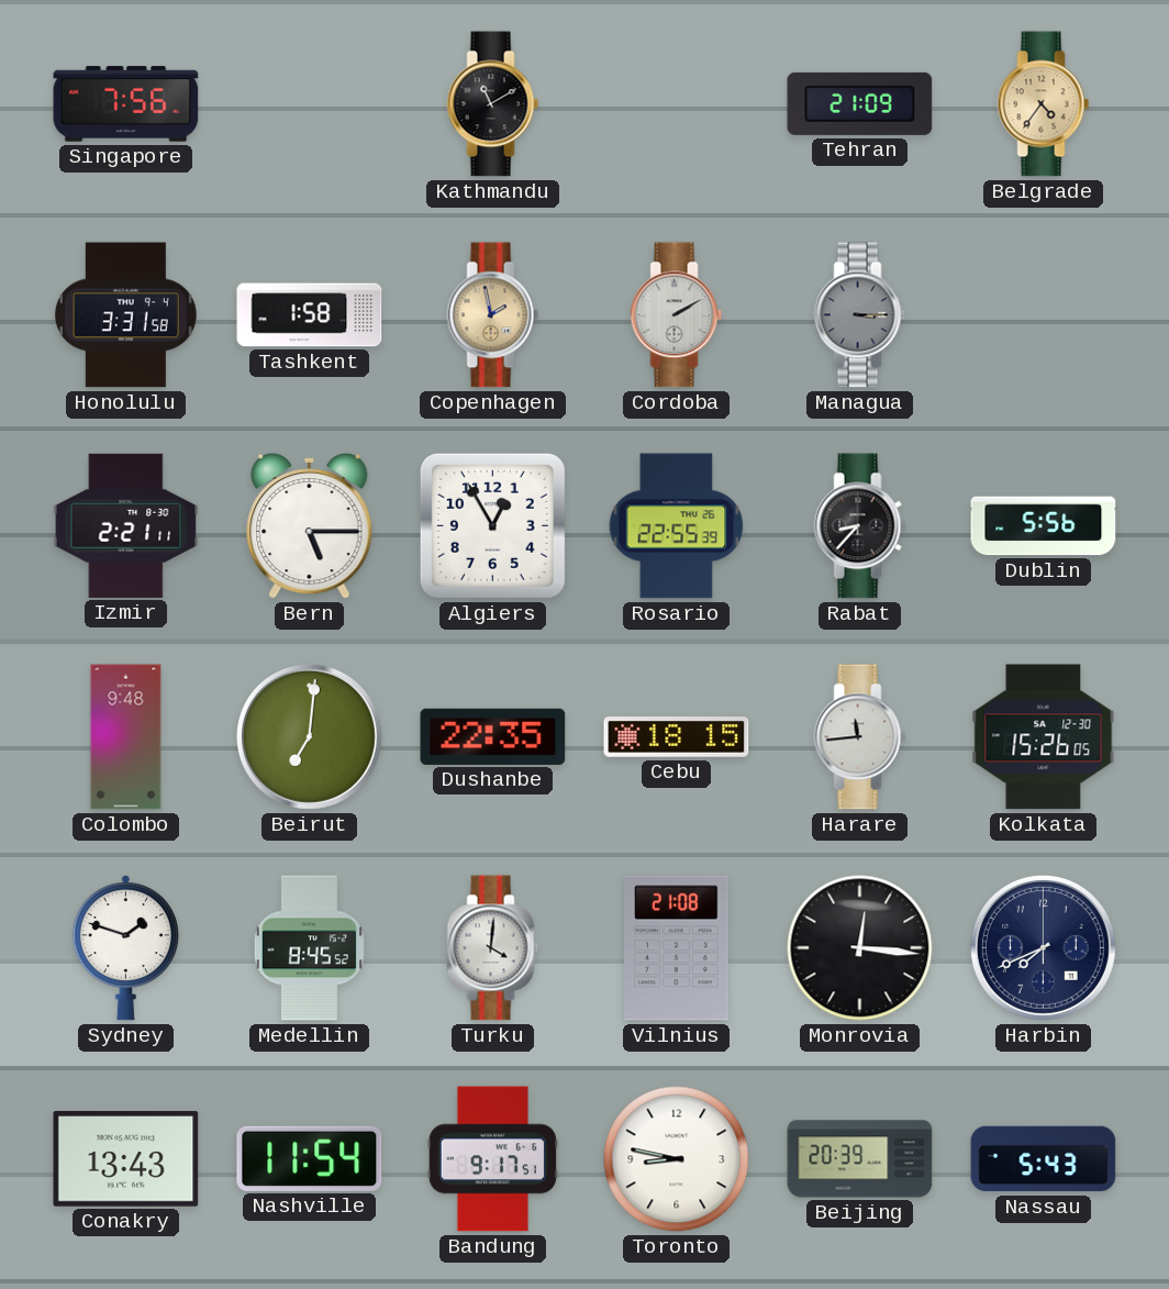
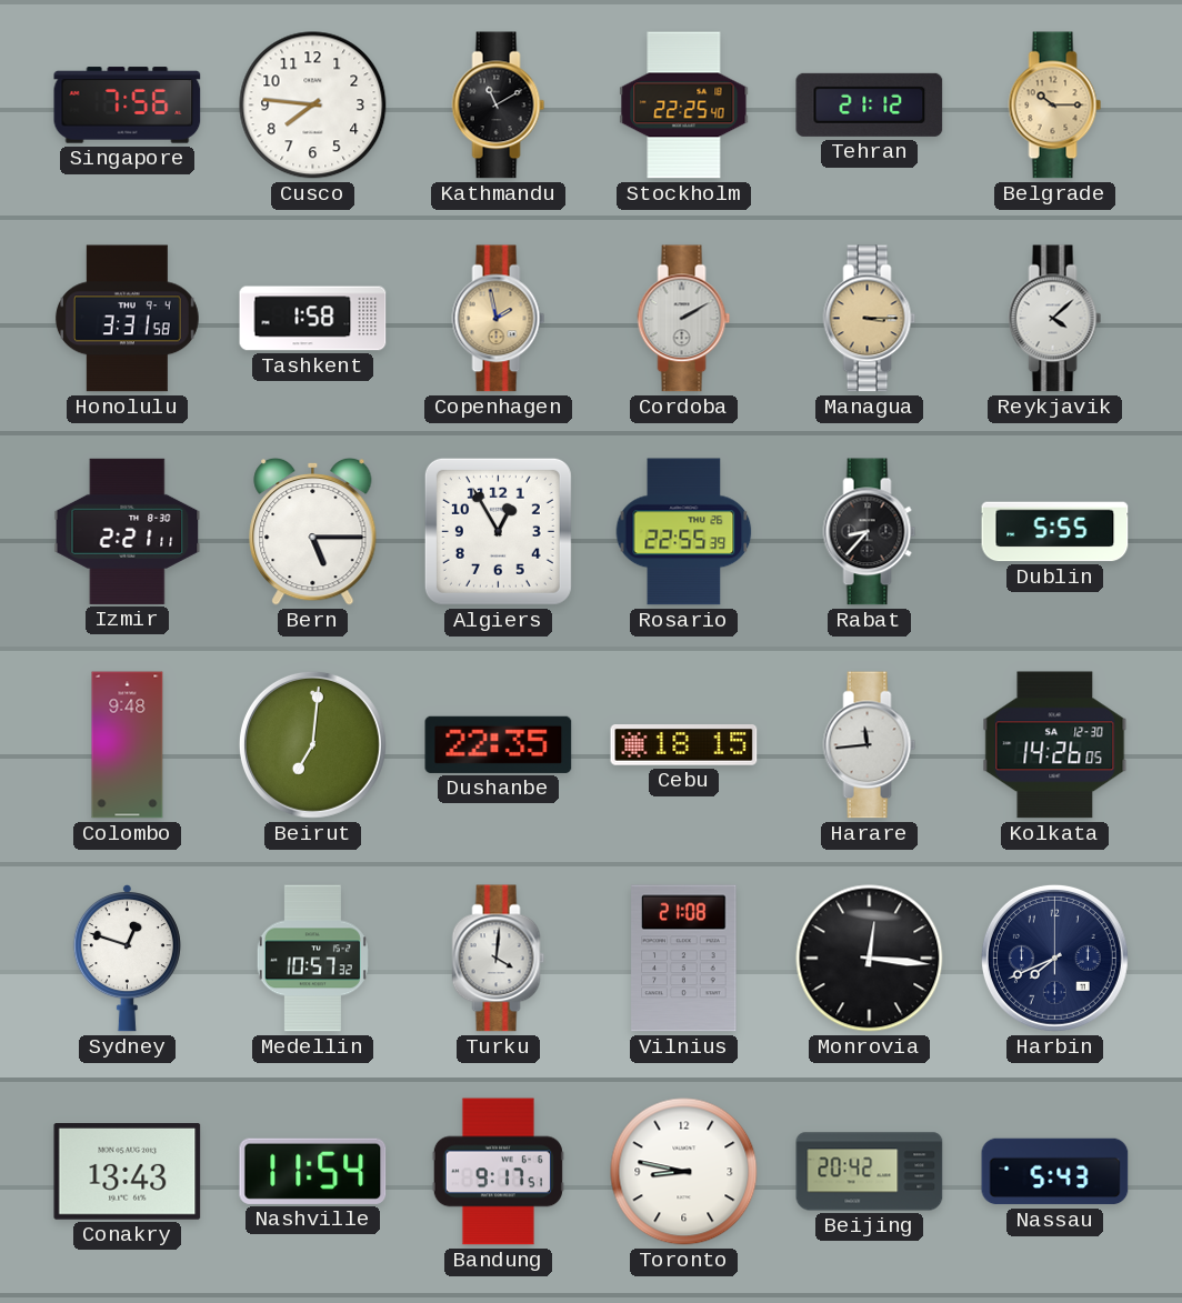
Cusco: none -> 7:46 (313, 106)
Stockholm: none -> 22:25 (684, 106)
Tehran: 21:09 -> 21:12 (870, 104)
Belgrade: 4:36 -> 10:15 (1055, 106)
Managua dial: grey -> champagne (870, 319)
Reykjavik: none -> 4:08 (1055, 319)
Dublin: 5:56 -> 5:55 (1055, 532)
Kolkata: 15:26 -> 14:26 (1055, 745)
Sydney: 1:48 -> 12:48 (127, 958)
Medellin: 8:45 -> 10:57 (312, 959)
Beijing: 20:39 -> 20:42 (870, 1172)
